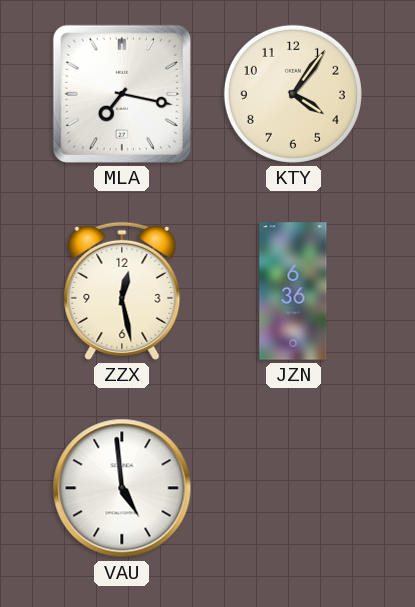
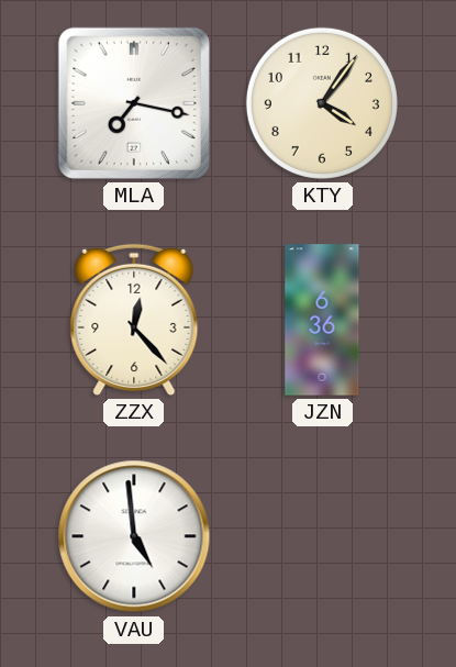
ZZX: 12:28 -> 12:23 (134, 320)
